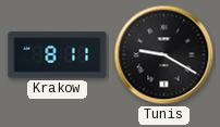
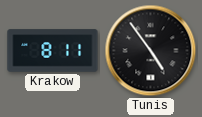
Tunis: 9:20 -> 4:54 (151, 51)
